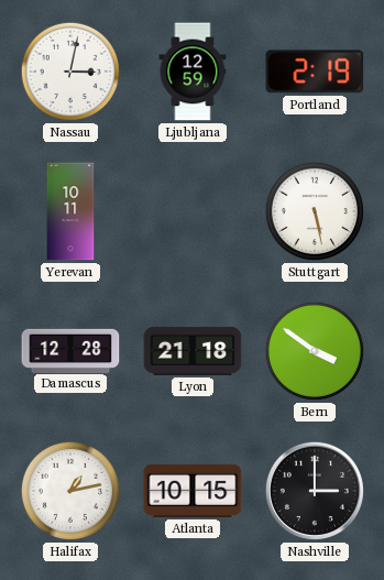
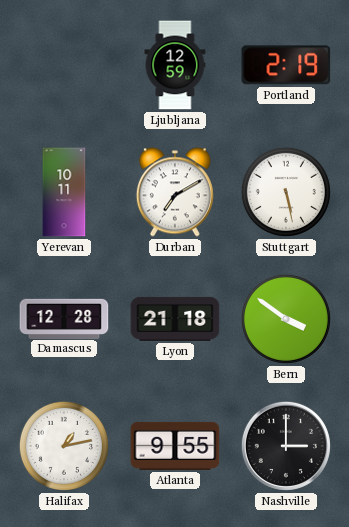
Nassau: 3:02 -> none (70, 72)
Durban: none -> 7:10 (175, 192)
Atlanta: 10:15 -> 9:55 (175, 446)
